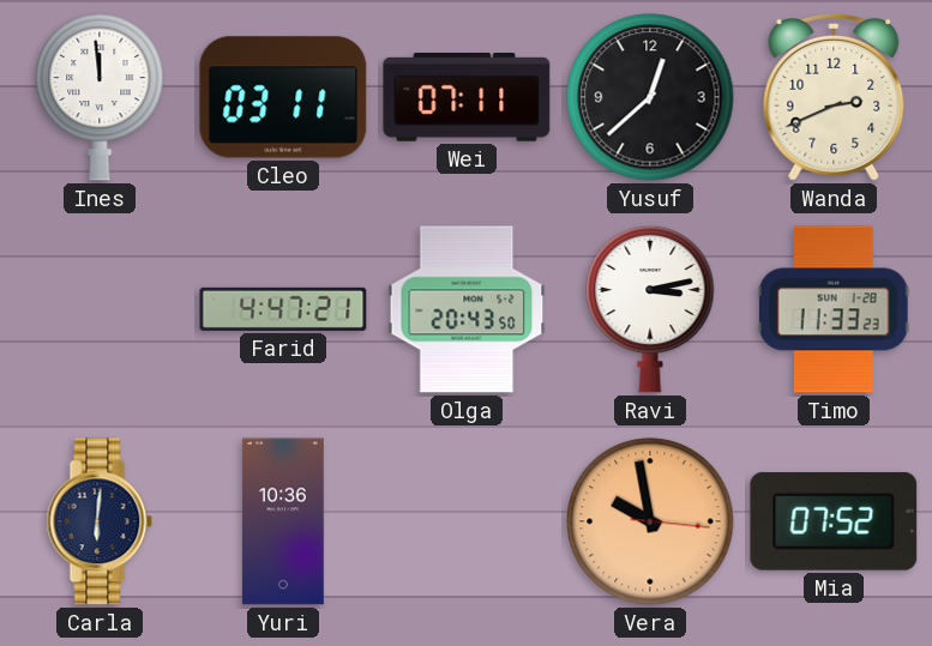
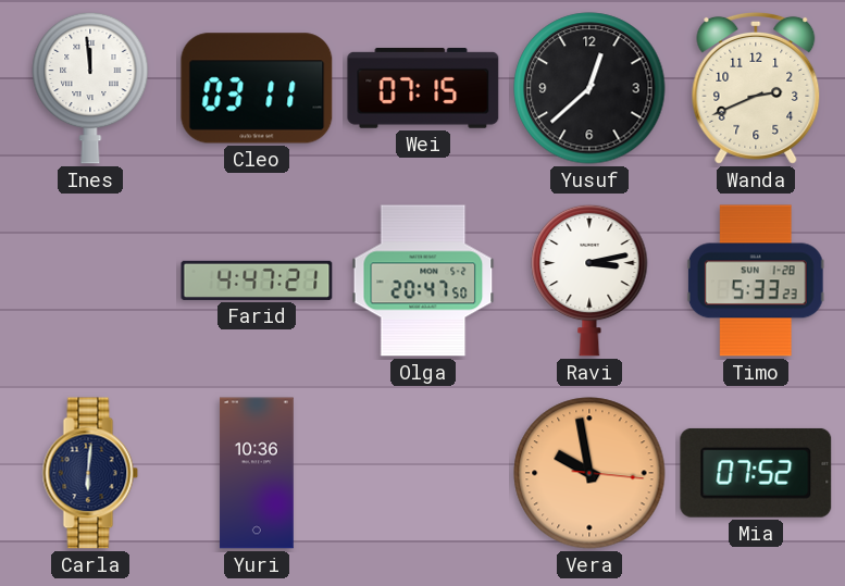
Wei: 07:11 -> 07:15 (423, 89)
Olga: 20:43 -> 20:47 (423, 280)
Timo: 11:33 -> 5:33 (756, 280)
